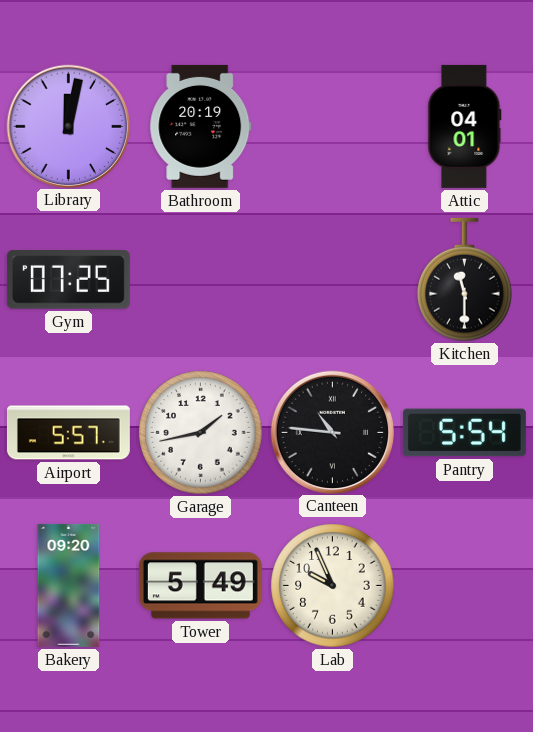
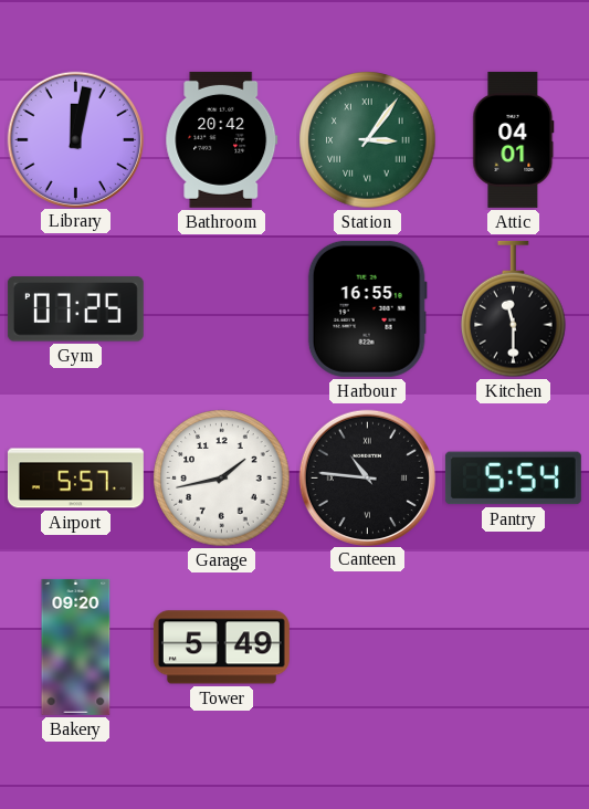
Bathroom: 20:19 -> 20:42 (222, 139)
Station: none -> 3:06 (368, 140)
Harbour: none -> 16:55 (367, 308)
Lab: 9:56 -> none (333, 586)
